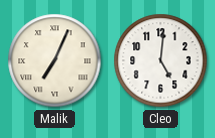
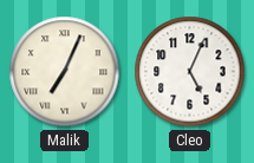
Cleo: 5:01 -> 5:04 (190, 72)
